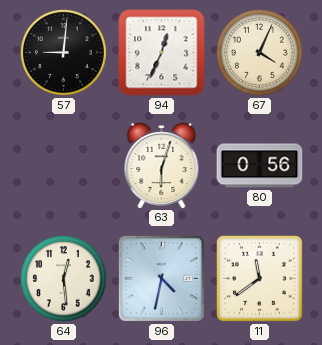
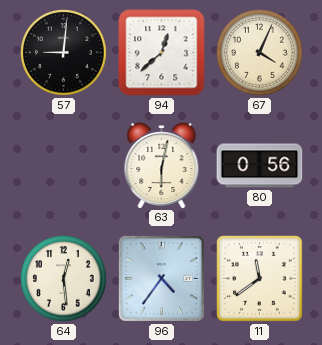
94: 12:34 -> 12:38 (162, 53)
63: 6:03 -> 6:02 (162, 166)
96: 4:32 -> 4:36 (161, 278)
